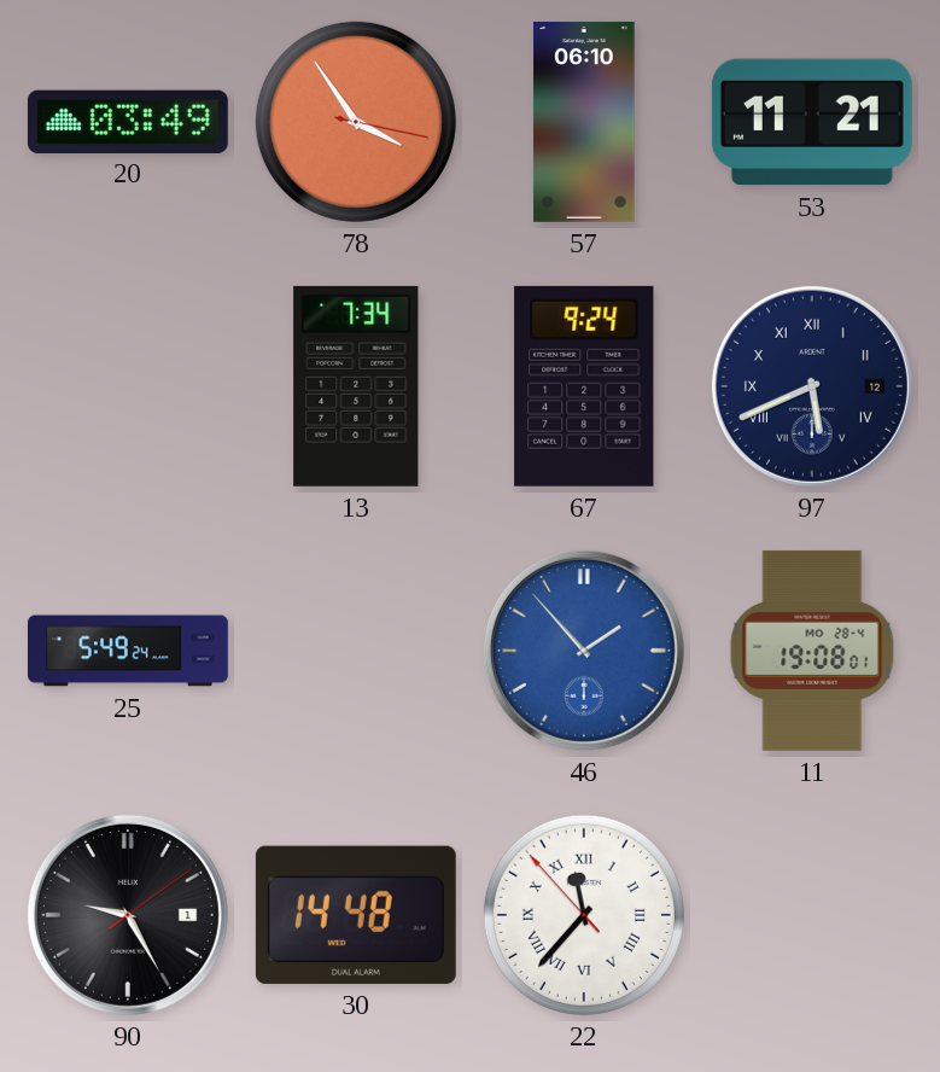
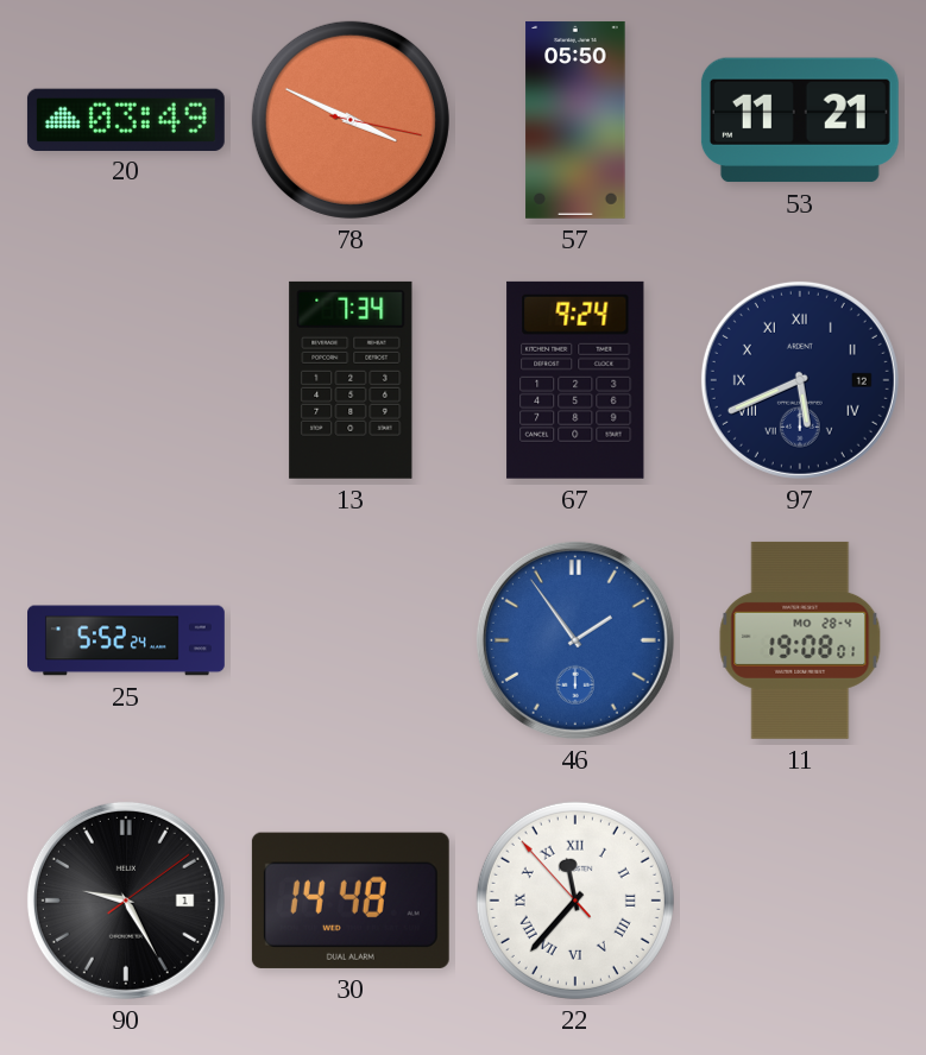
78: 3:54 -> 3:49 (351, 120)
57: 06:10 -> 05:50 (575, 120)
25: 5:49 -> 5:52 (127, 640)
46: 1:53 -> 1:54 (575, 640)
